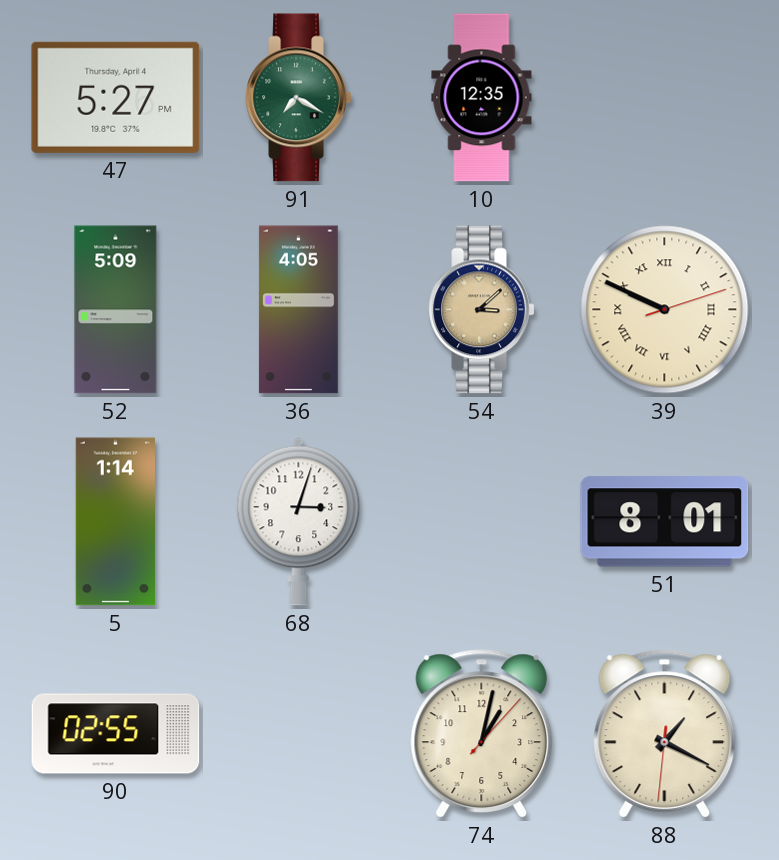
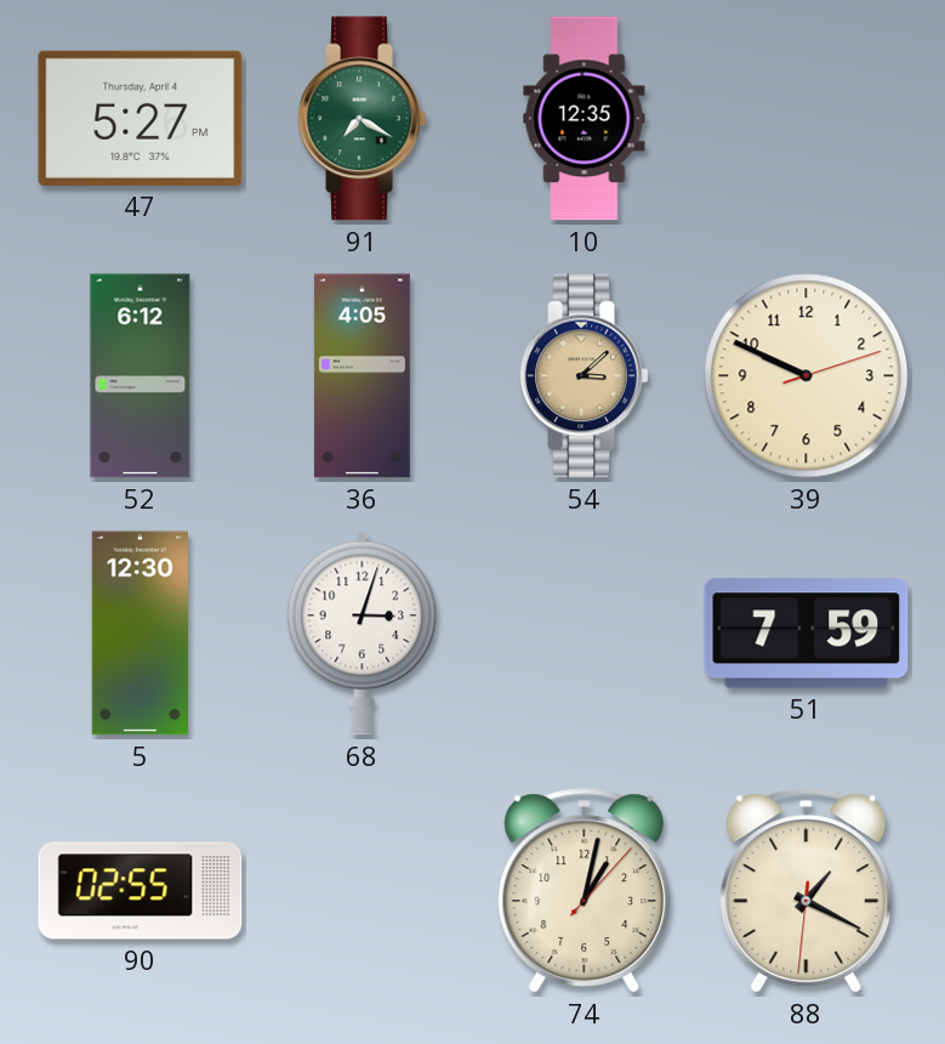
52: 5:09 -> 6:12 (141, 376)
39 numerals: Roman -> Arabic (807, 376)
5: 1:14 -> 12:30 (140, 634)
51: 8:01 -> 7:59 (807, 634)
